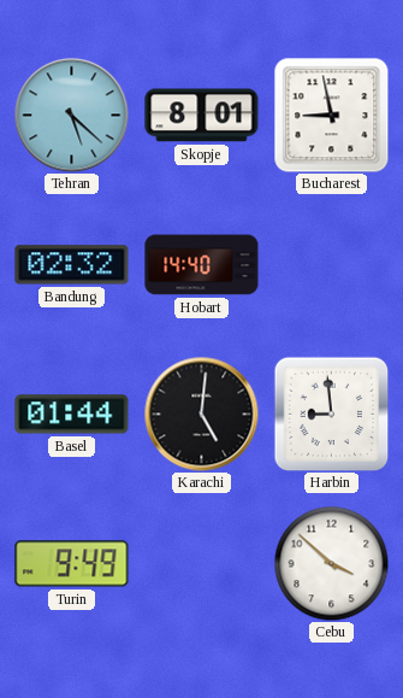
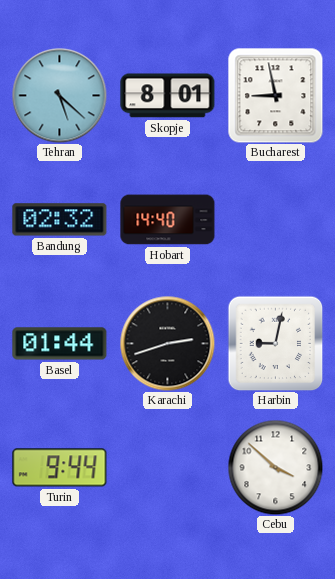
Karachi: 5:01 -> 2:42 (167, 343)
Harbin: 8:59 -> 9:02 (275, 343)
Turin: 9:49 -> 9:44 (60, 468)
